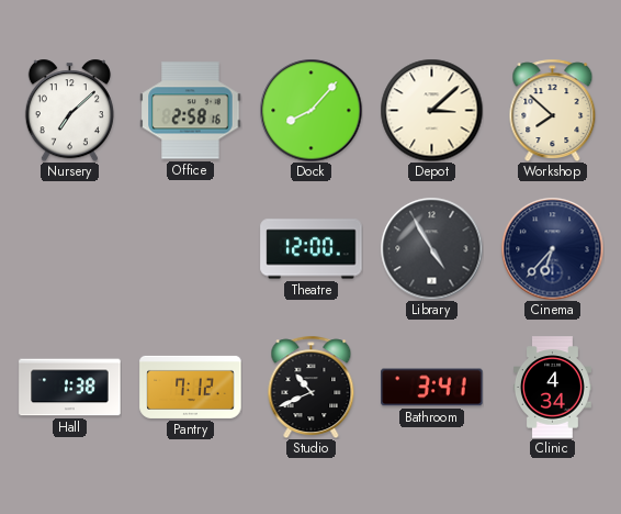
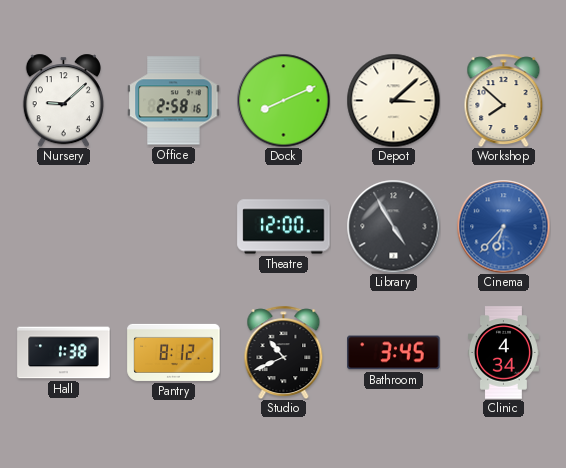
Nursery: 7:08 -> 9:08 (63, 100)
Dock: 8:07 -> 8:11 (283, 100)
Cinema dial: navy -> blue (503, 226)
Pantry: 7:12 -> 8:12 (174, 352)
Bathroom: 3:41 -> 3:45 (394, 353)
